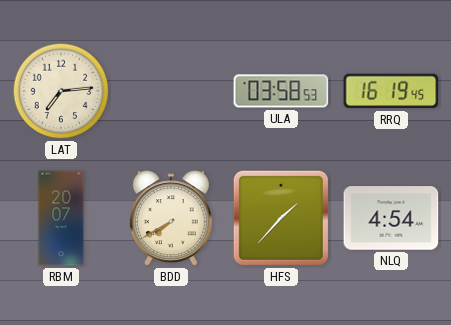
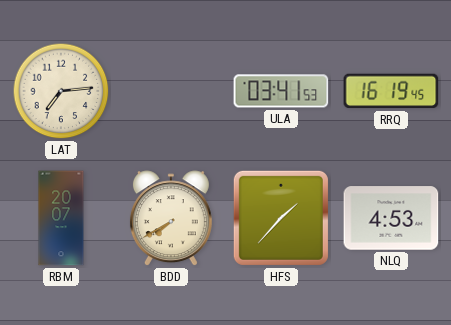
ULA: 03:58 -> 03:41 (281, 91)
NLQ: 4:54 -> 4:53 (391, 218)
